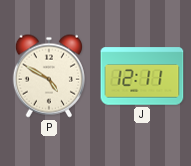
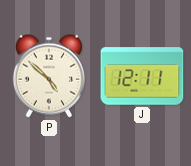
P: 4:50 -> 4:52 (49, 76)
